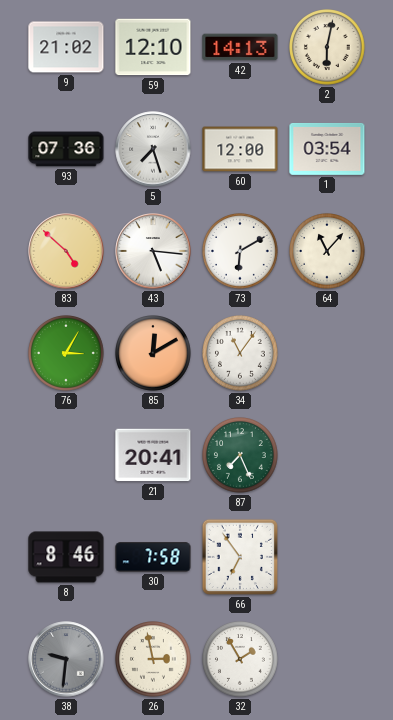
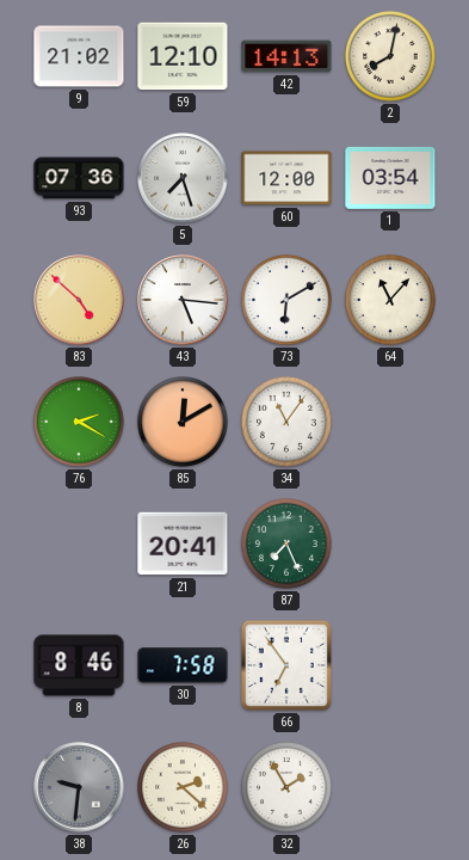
2: 6:02 -> 8:02 (391, 57)
76: 3:05 -> 2:20 (80, 423)
26: 2:58 -> 2:22 (184, 788)
